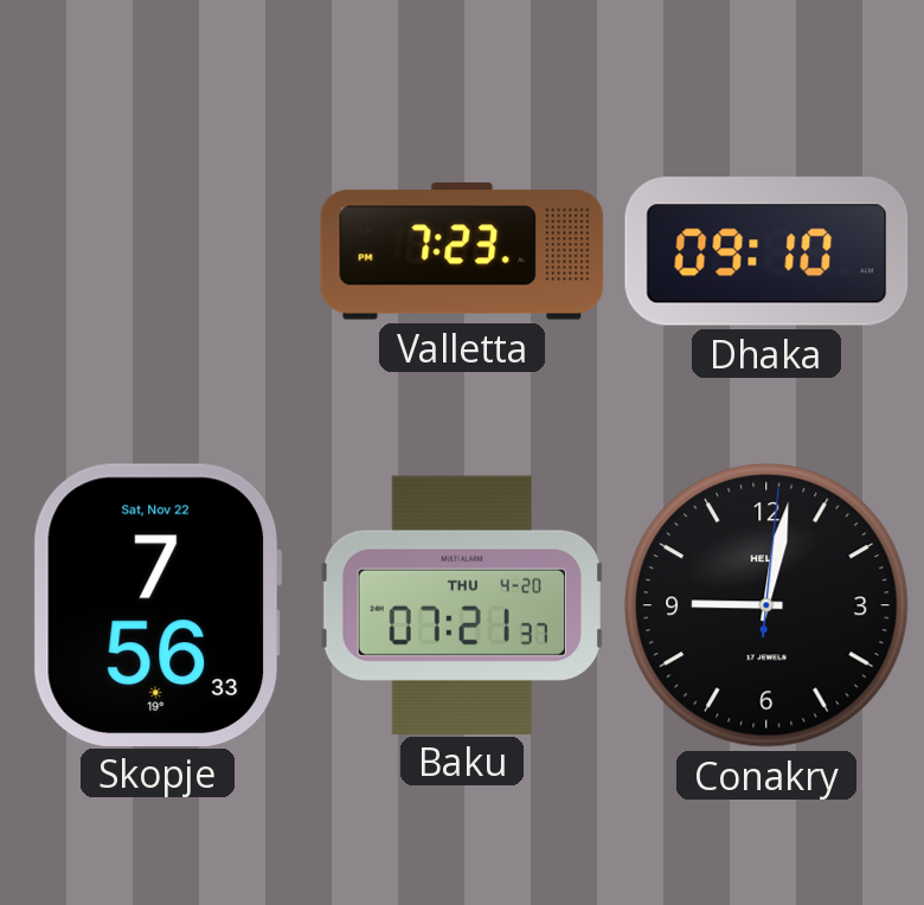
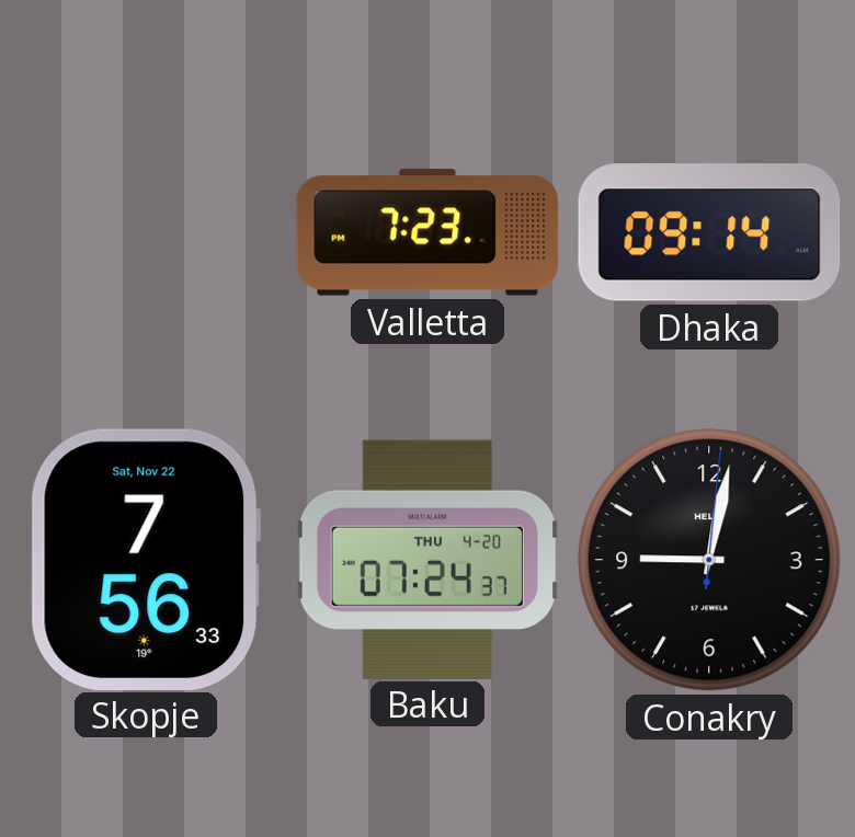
Dhaka: 09:10 -> 09:14 (709, 232)
Baku: 07:21 -> 07:24 (428, 559)
